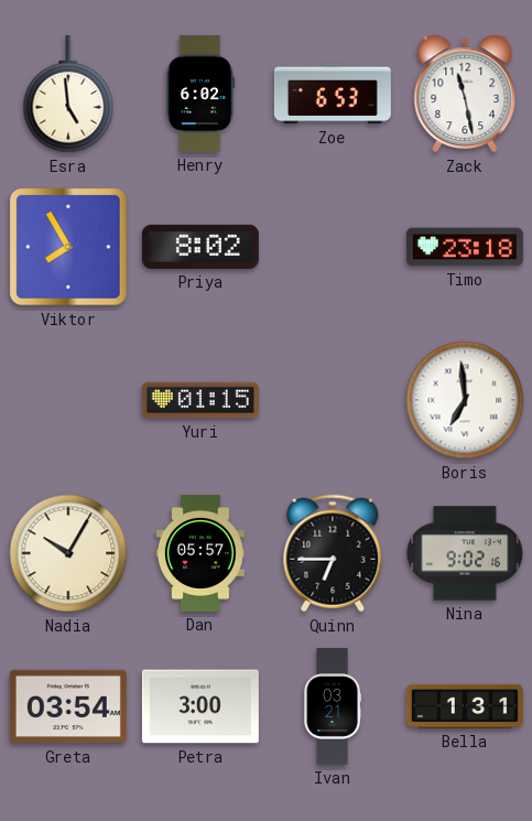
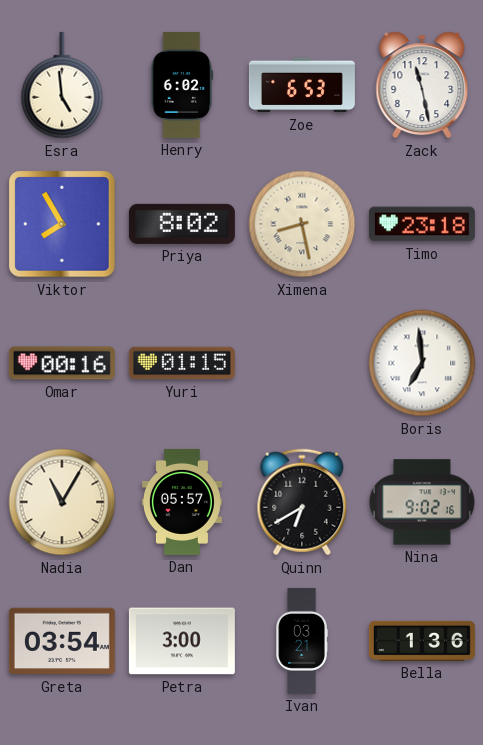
Ximena: none -> 8:28 (302, 224)
Omar: none -> 00:16 (62, 363)
Nadia: 10:05 -> 11:05 (62, 502)
Quinn: 6:45 -> 6:40 (302, 502)
Bella: 1:31 -> 1:36 (422, 641)
